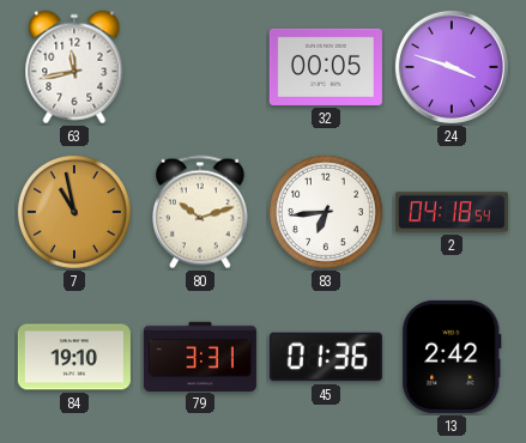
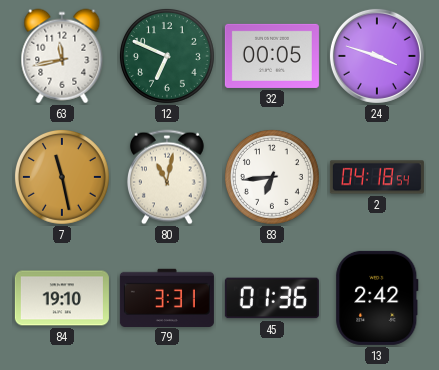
12: none -> 6:49 (167, 56)
7: 10:58 -> 11:28 (62, 177)
80: 10:12 -> 11:02 (167, 177)
